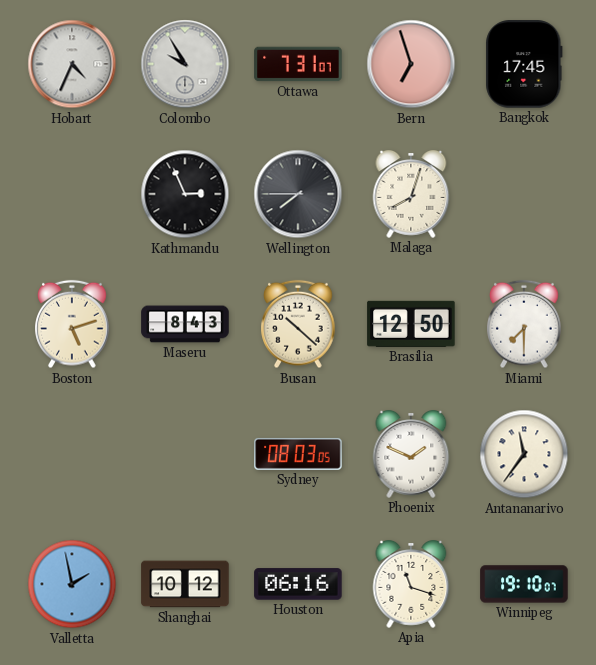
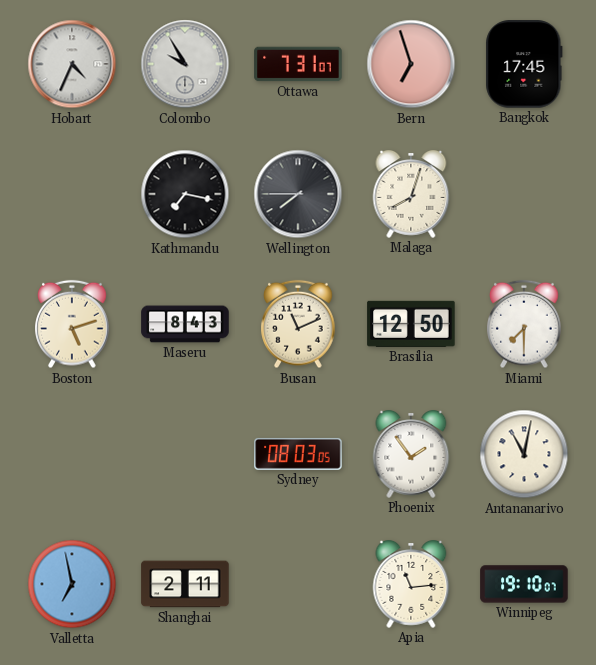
Kathmandu: 2:56 -> 7:17 (185, 194)
Busan: 10:22 -> 11:11 (298, 324)
Phoenix: 1:49 -> 1:54 (411, 455)
Antananarivo: 11:36 -> 11:02 (524, 454)
Valletta: 1:58 -> 6:58 (72, 584)
Shanghai: 10:12 -> 2:11 (185, 584)
Houston: 06:16 -> none (298, 584)
Apia: 11:18 -> 11:14 (411, 585)
